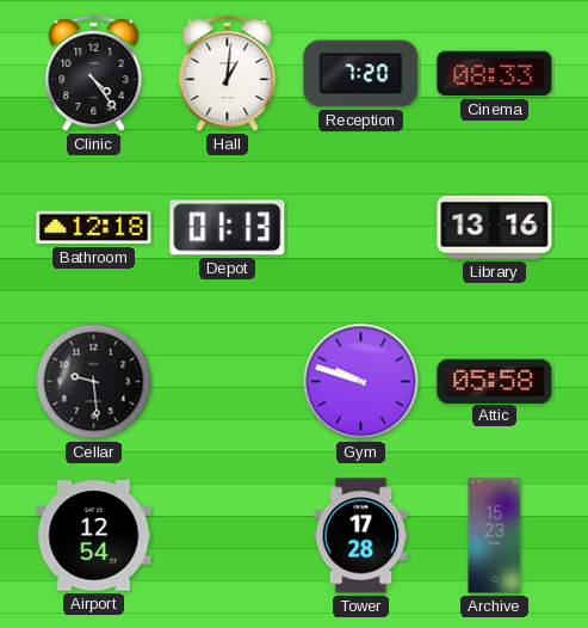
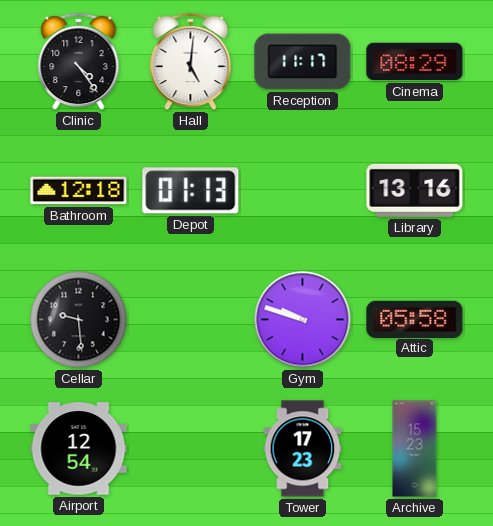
Hall: 1:01 -> 5:01 (191, 62)
Reception: 7:20 -> 11:17 (303, 62)
Cinema: 08:33 -> 08:29 (415, 62)
Tower: 17:28 -> 17:23 (303, 449)
